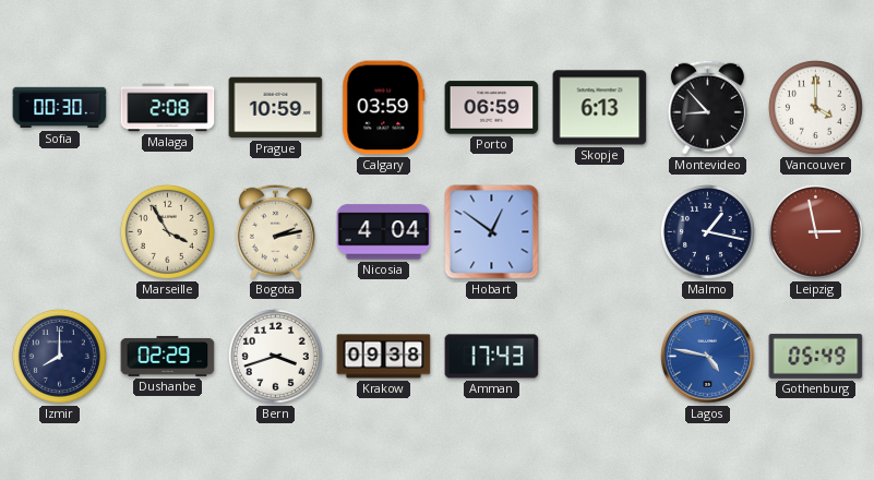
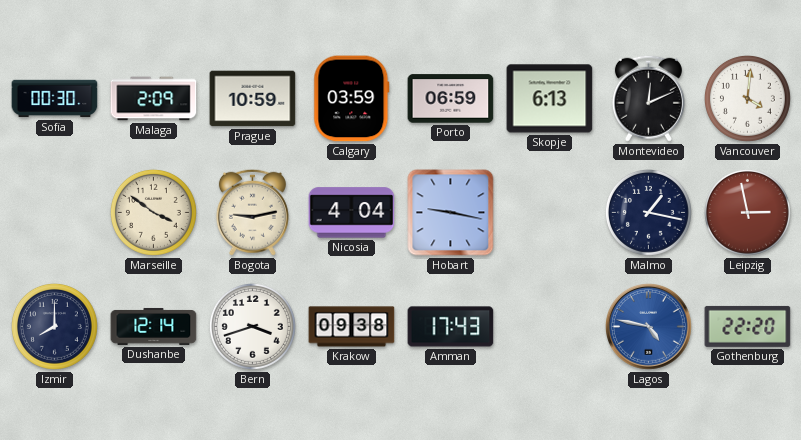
Malaga: 2:08 -> 2:09 (154, 99)
Montevideo: 8:53 -> 12:11 (648, 98)
Vancouver: 4:00 -> 4:01 (747, 98)
Marseille: 3:55 -> 3:51 (153, 212)
Bogota: 2:13 -> 9:13 (252, 212)
Hobart: 12:51 -> 9:17 (451, 213)
Dushanbe: 02:29 -> 12:14 (154, 326)
Gothenburg: 05:49 -> 22:20 (748, 326)
